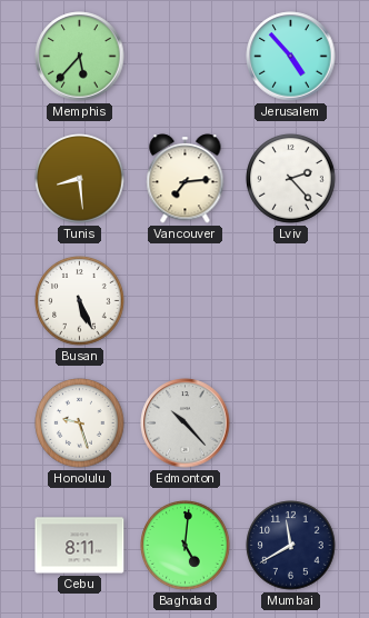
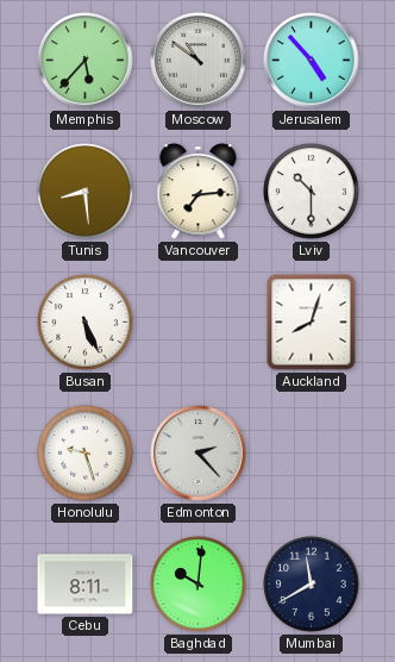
Moscow: none -> 10:51 (199, 61)
Lviv: 2:23 -> 10:30 (312, 192)
Auckland: none -> 8:03 (312, 323)
Edmonton: 10:23 -> 2:23 (199, 454)
Baghdad: 5:01 -> 10:01 (199, 585)
